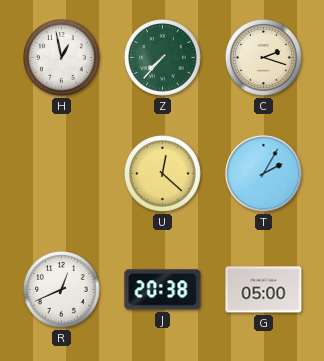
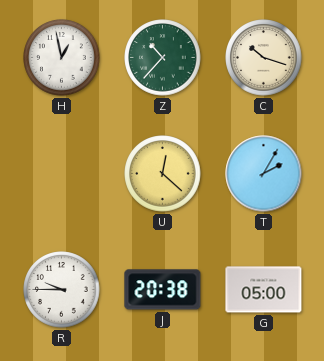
Z: 7:37 -> 10:37 (163, 58)
C: 2:18 -> 10:18 (264, 58)
R: 12:41 -> 9:45 (62, 290)
